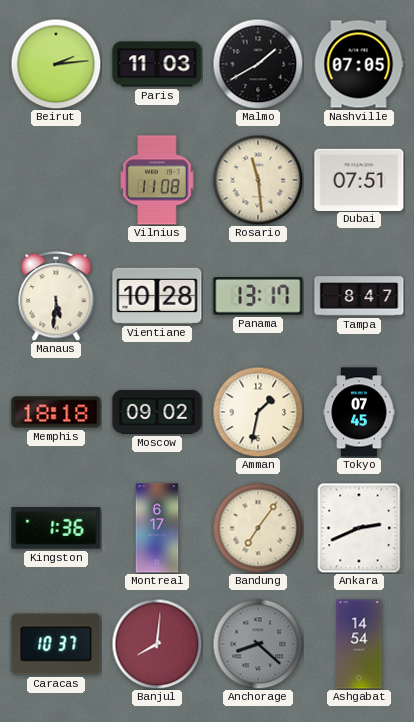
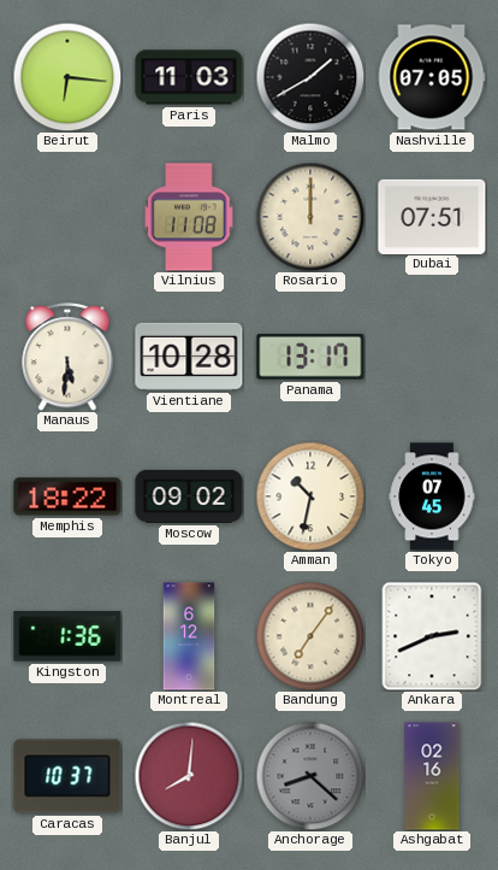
Beirut: 2:14 -> 6:16 (67, 77)
Rosario: 11:29 -> 12:00 (310, 217)
Tampa: 8:47 -> none (359, 296)
Memphis: 18:18 -> 18:22 (67, 496)
Amman: 1:32 -> 10:32 (310, 496)
Montreal: 6:17 -> 6:12 (189, 636)
Ashgabat: 14:54 -> 02:16 (432, 776)
